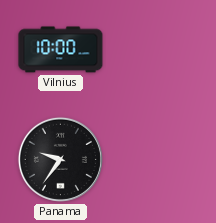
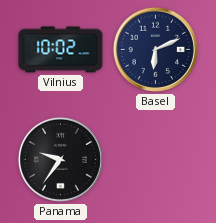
Vilnius: 10:00 -> 10:02 (61, 50)
Basel: none -> 6:11 (155, 49)
